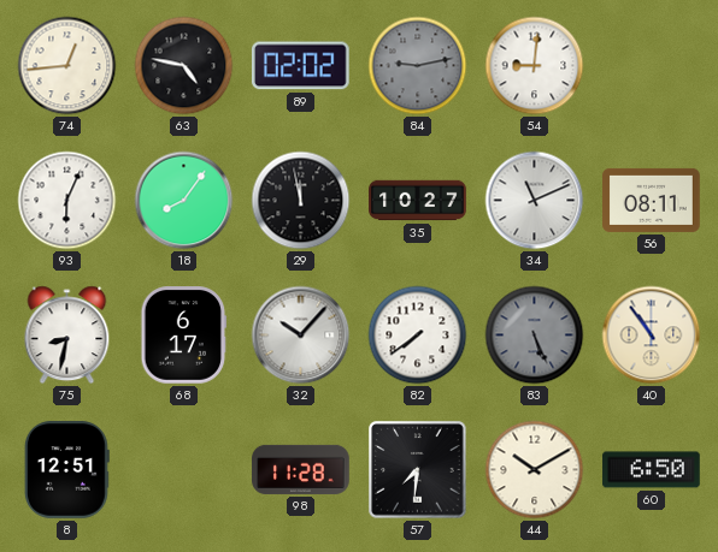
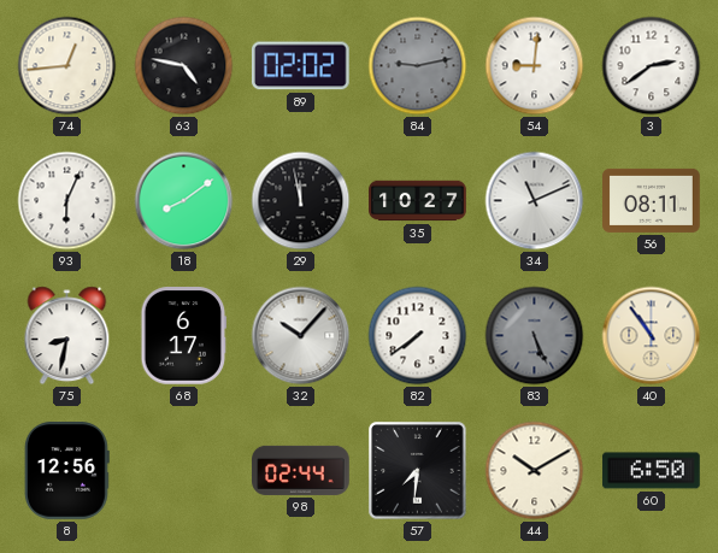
3: none -> 2:39 (652, 66)
18: 8:06 -> 8:09 (184, 201)
8: 12:51 -> 12:56 (66, 471)
98: 11:28 -> 02:44 (301, 470)
